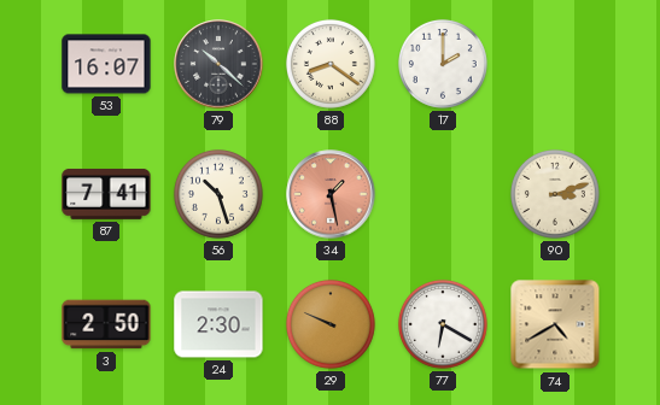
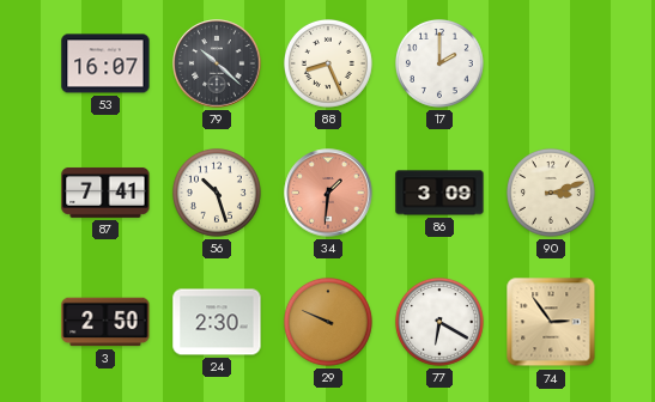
88: 8:21 -> 8:26 (328, 63)
34: 1:28 -> 1:31 (328, 193)
86: none -> 3:09 (439, 193)
74: 4:40 -> 2:54 (551, 322)
